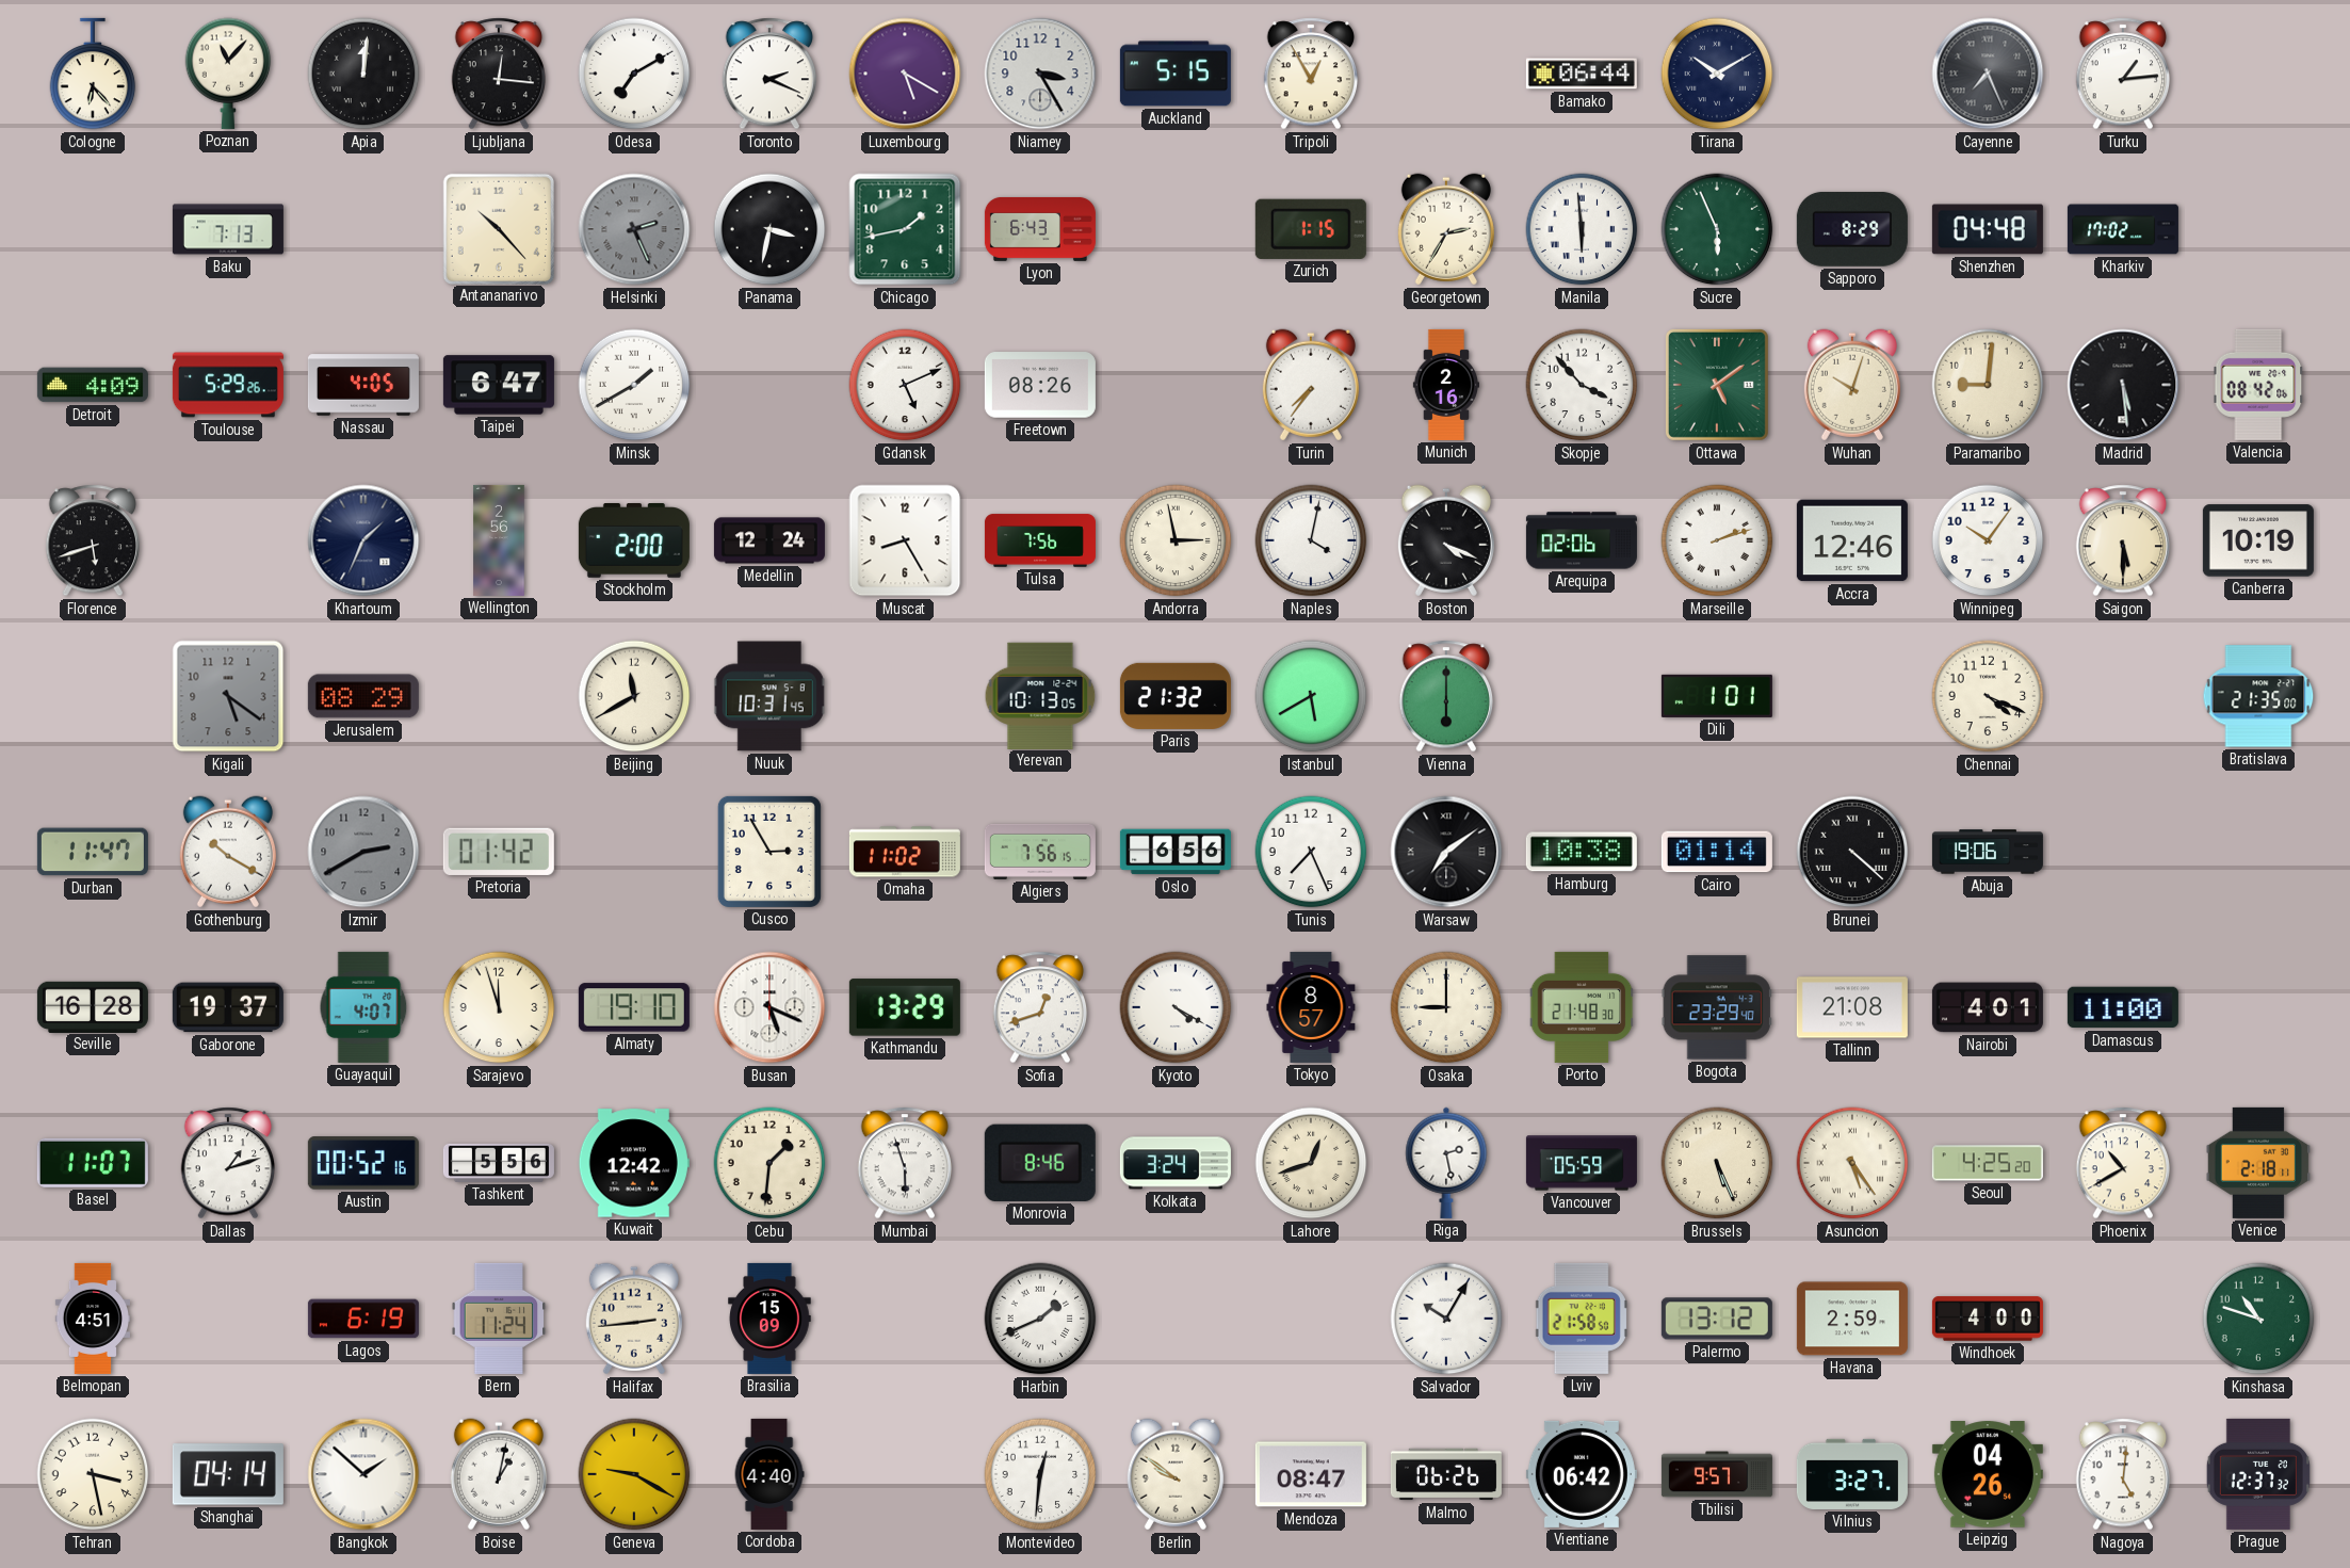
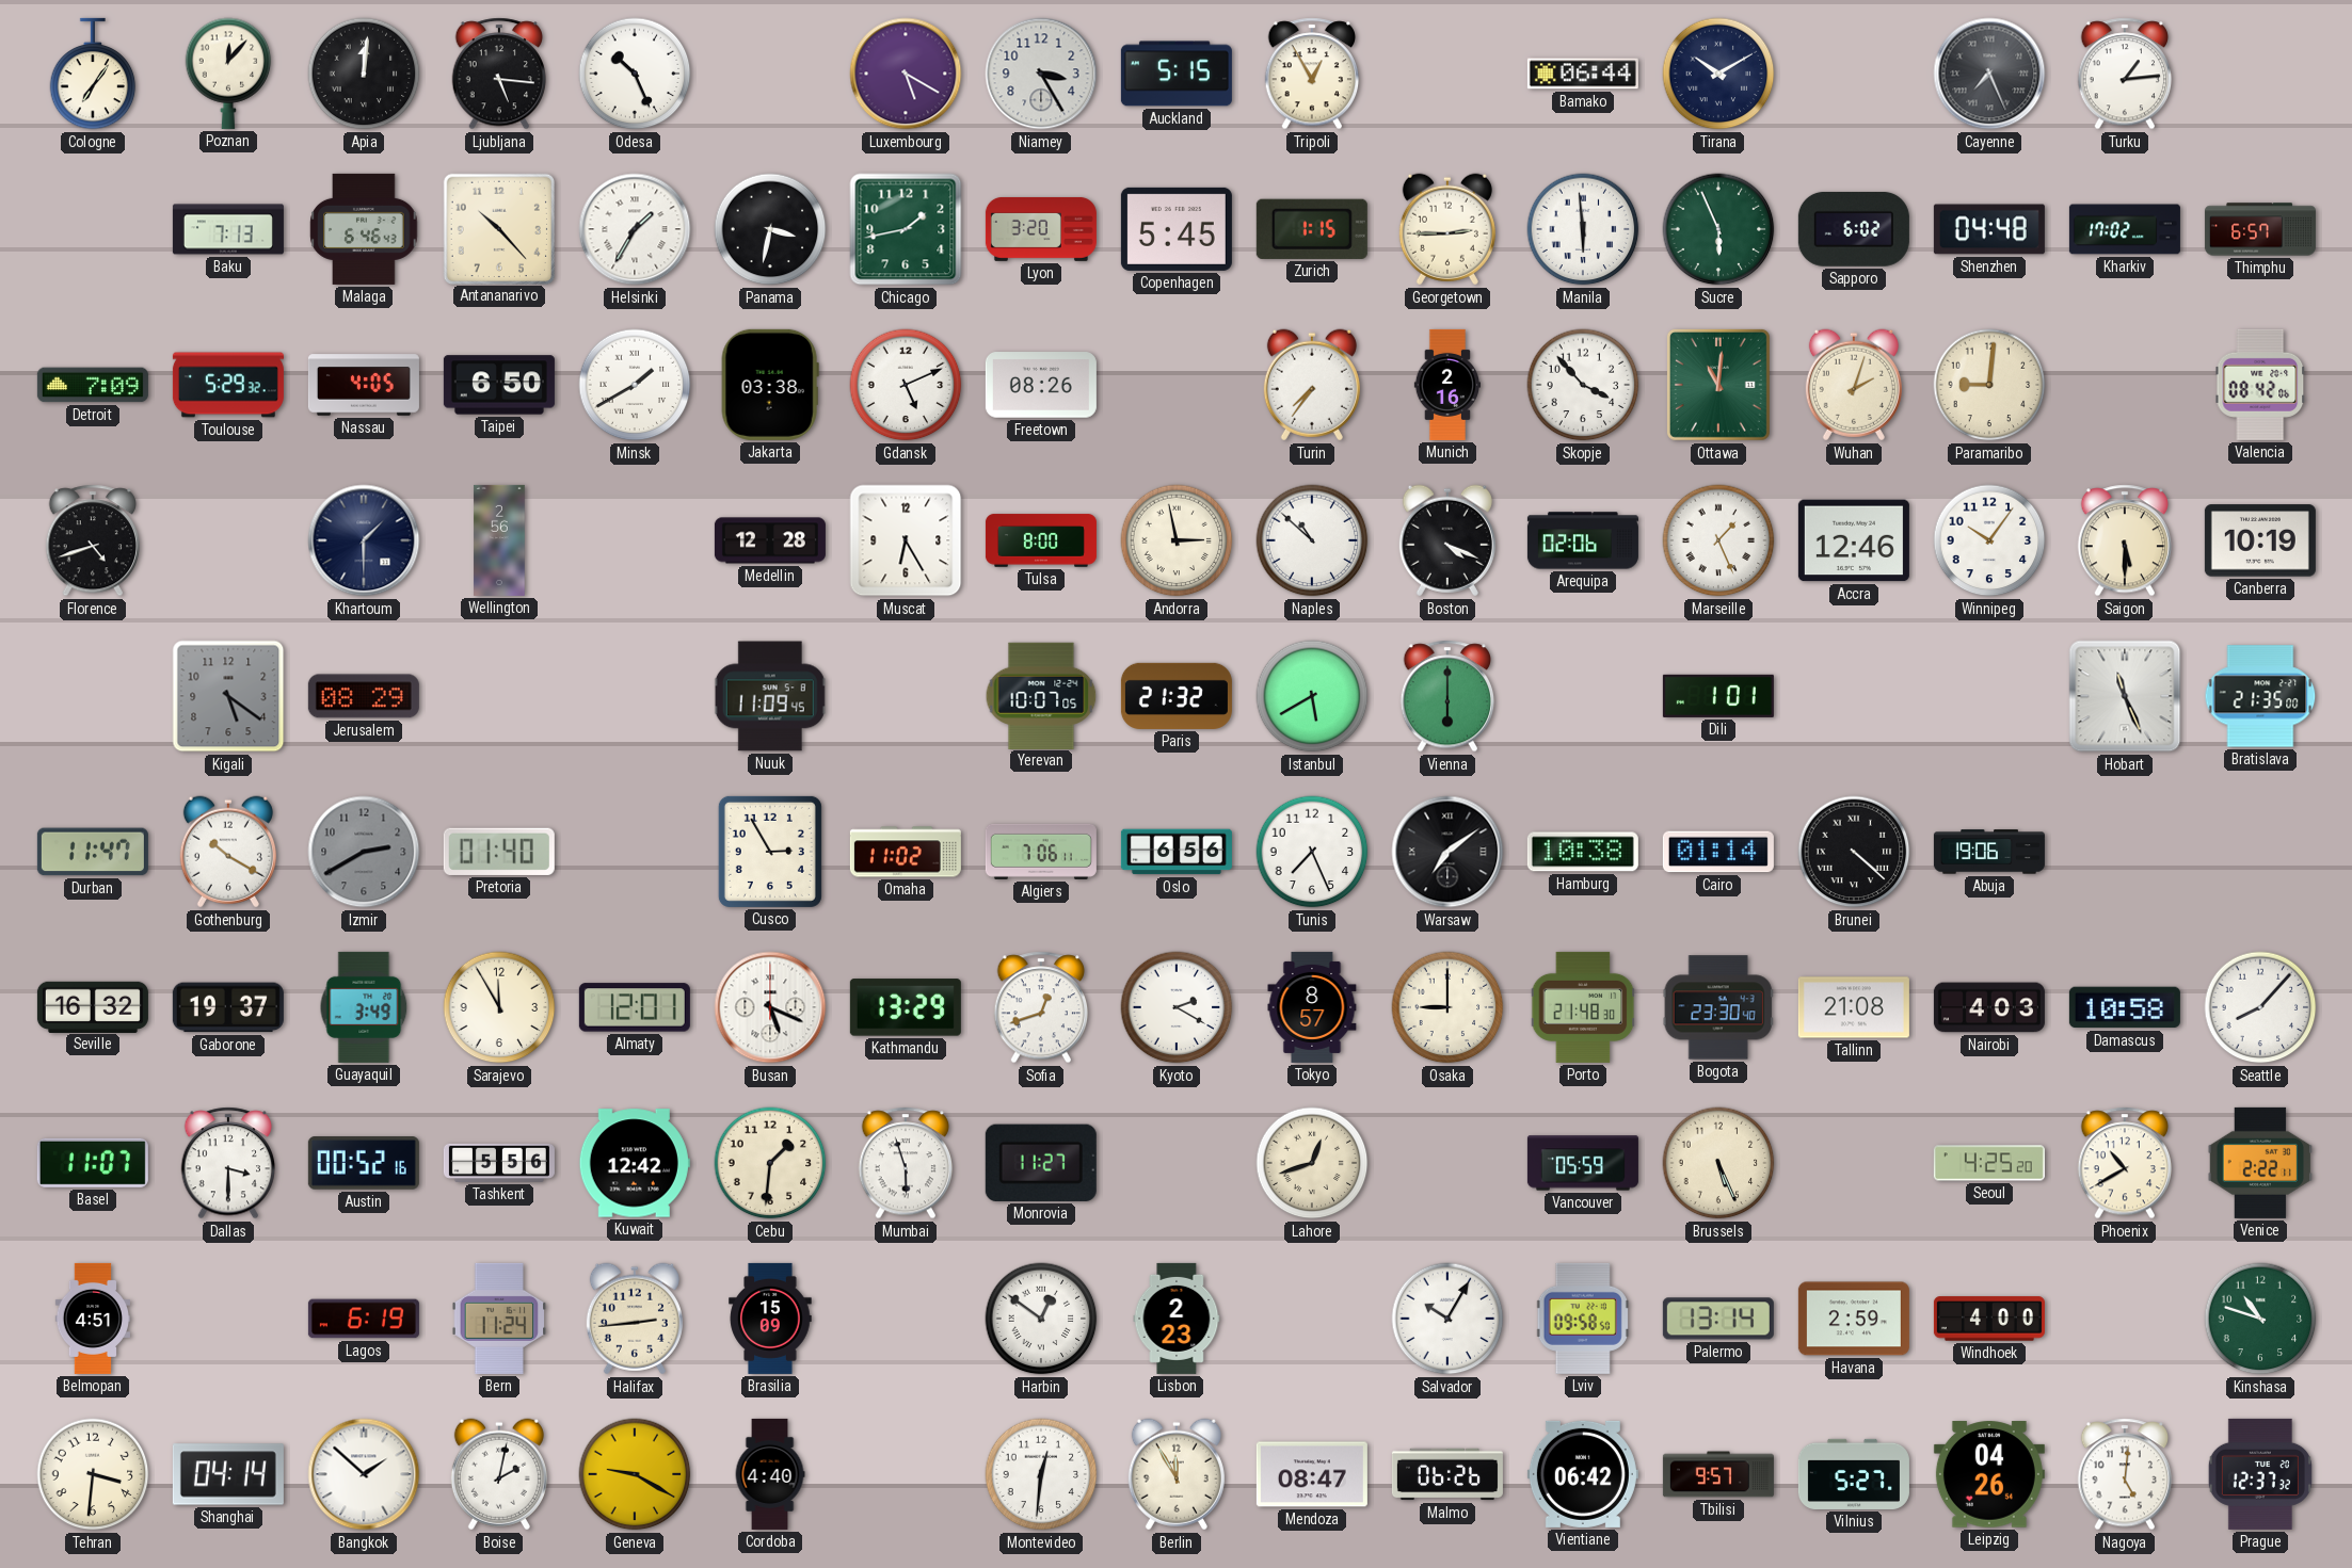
Cologne: 6:23 -> 7:06 (93, 74)
Poznan: 11:07 -> 12:07 (228, 74)
Ljubljana: 12:16 -> 5:16 (499, 74)
Odesa: 7:10 -> 10:26 (635, 74)
Toronto: 2:19 -> none (769, 74)
Malaga: none -> 6:46 (364, 229)
Helsinki: 2:26 -> 1:35 (635, 229)
Helsinki dial: grey -> white (635, 229)
Lyon: 6:43 -> 3:20 (1041, 229)
Copenhagen: none -> 5:45 (1177, 229)
Georgetown: 2:35 -> 2:45 (1447, 229)
Sapporo: 8:29 -> 6:02 (1854, 229)
Thimphu: none -> 6:57 (2260, 229)
Detroit: 4:09 -> 7:09 (93, 385)
Toulouse: 5:29:26 -> 5:29:32 (228, 385)
Taipei: 6:47 -> 6:50 (499, 385)
Jakarta: none -> 03:38 (770, 385)
Ottawa: 5:09 -> 11:01 (1718, 385)
Wuhan: 10:03 -> 2:03 (1854, 385)
Madrid: 5:29 -> none (2123, 385)
Florence: 5:42 -> 4:42 (93, 540)
Khartoum: 1:34 -> 1:30 (364, 540)
Stockholm: 2:00 -> none (634, 541)
Medellin: 12:24 -> 12:28 (770, 540)
Muscat: 8:25 -> 6:25 (906, 540)
Tulsa: 7:56 -> 8:00 (1041, 540)
Naples: 4:02 -> 10:52 (1312, 540)
Marseille: 2:12 -> 1:26 (1718, 540)
Beijing: 11:40 -> none (634, 696)
Nuuk: 10:31 -> 11:09 (770, 696)
Yerevan: 10:13 -> 10:07 (1041, 695)
Chennai: 4:19 -> none (1988, 696)
Hobart: none -> 11:26 (2125, 696)
Pretoria: 01:42 -> 01:40 (499, 852)
Algiers: 7:56 -> 7:06 (1041, 852)
Seville: 16:28 -> 16:32 (93, 1006)
Guayaquil: 4:07 -> 3:49 (364, 1007)
Sarajevo: 11:57 -> 11:55 (499, 1007)
Almaty: 19:10 -> 12:01 (635, 1007)
Kyoto: 4:20 -> 2:20 (1177, 1007)
Bogota: 23:29 -> 23:30 (1718, 1007)
Nairobi: 4:01 -> 4:03 (1989, 1007)
Damascus: 11:00 -> 10:58 (2125, 1007)
Seattle: none -> 8:07 (2260, 1007)
Dallas: 1:12 -> 3:30 (228, 1163)
Monrovia: 8:46 -> 11:27 (1041, 1163)
Kolkata: 3:24 -> none (1176, 1163)
Riga: 2:28 -> none (1446, 1163)
Asuncion: 5:24 -> none (1852, 1163)
Venice: 2:18 -> 2:22 (2260, 1163)
Harbin: 1:41 -> 12:51 (1041, 1319)
Lisbon: none -> 2:23 (1177, 1319)
Lviv: 21:58 -> 09:58 (1583, 1319)
Palermo: 13:12 -> 13:14 (1718, 1319)
Tehran: 3:28 -> 3:31 (93, 1474)
Boise: 1:02 -> 2:02 (499, 1474)
Berlin: 9:51 -> 11:55 (1177, 1474)
Vilnius: 3:27 -> 5:27 (1854, 1474)
